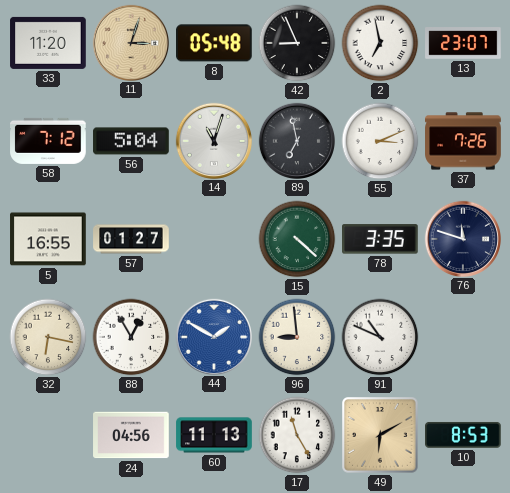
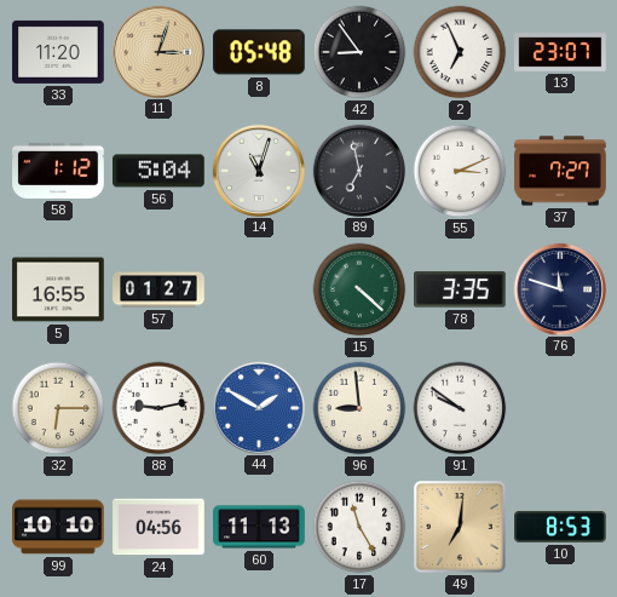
42: 8:56 -> 8:54 (359, 52)
2: 6:58 -> 6:56 (460, 52)
58: 7:12 -> 1:12 (58, 171)
37: 7:26 -> 7:27 (560, 171)
32: 6:17 -> 6:15 (58, 408)
88: 12:55 -> 9:13 (158, 408)
91: 10:49 -> 9:51 (460, 408)
99: none -> 10:10 (58, 527)
49: 6:10 -> 7:01 (461, 528)
